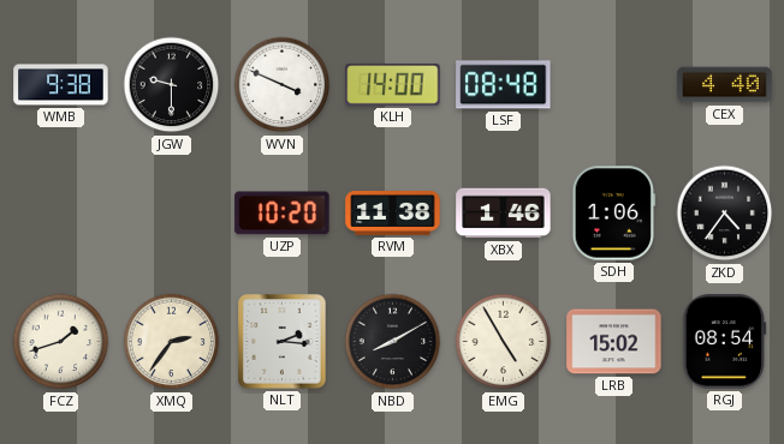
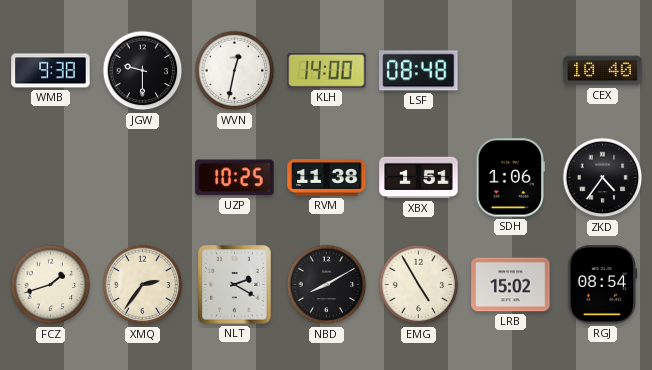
WVN: 3:49 -> 12:32 (235, 71)
CEX: 4:40 -> 10:40 (603, 71)
UZP: 10:20 -> 10:25 (235, 178)
XBX: 1:46 -> 1:51 (419, 178)
NLT: 2:16 -> 2:20 (235, 285)
